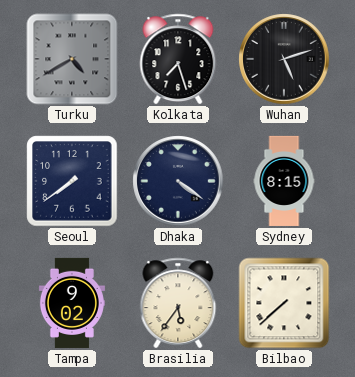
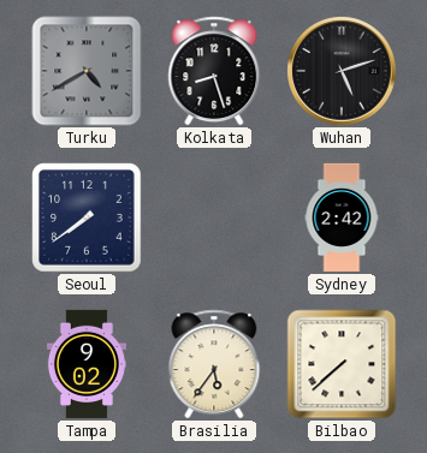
Kolkata: 7:27 -> 8:27 (214, 71)
Dhaka: 4:21 -> none (178, 181)
Sydney: 8:15 -> 2:42 (342, 217)
